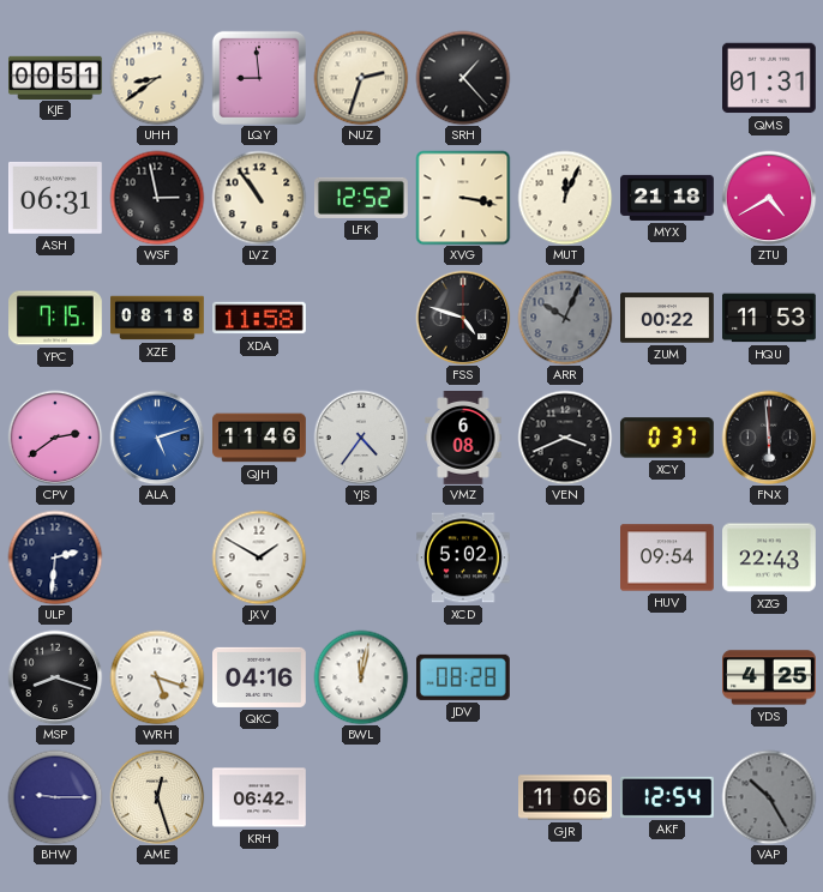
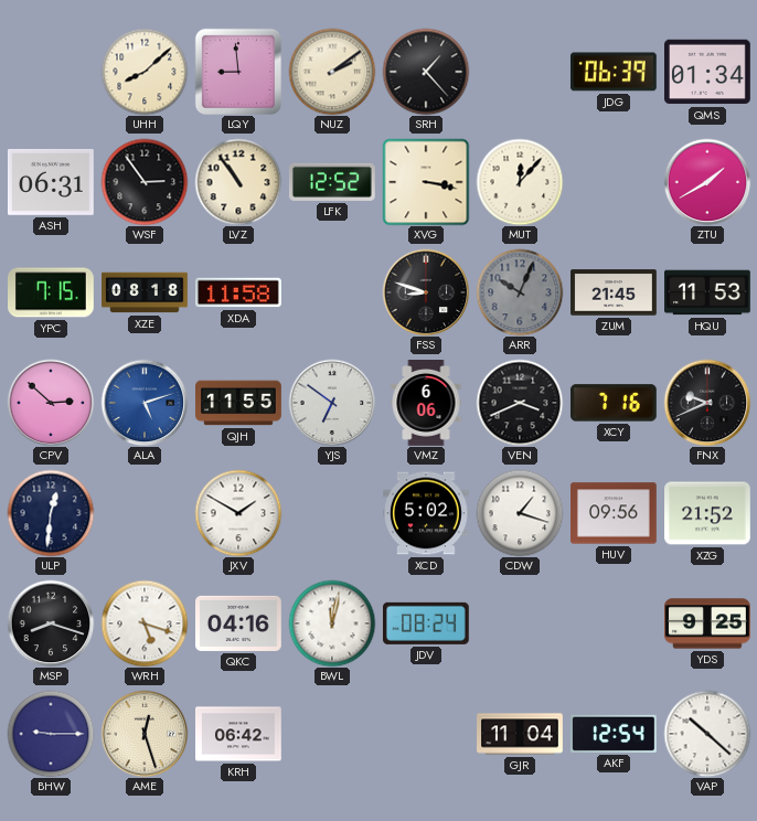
KJE: 00:51 -> none (56, 77)
UHH: 8:39 -> 8:08 (145, 72)
NUZ: 2:33 -> 2:09 (332, 72)
JDG: none -> 06:39 (614, 72)
QMS: 01:31 -> 01:34 (708, 72)
WSF: 2:58 -> 2:54 (145, 182)
MUT: 12:04 -> 12:07 (520, 182)
MYX: 21:18 -> none (668, 198)
ZTU: 4:40 -> 1:40 (707, 182)
FSS: 4:48 -> 8:48 (426, 292)
ZUM: 00:22 -> 21:45 (615, 292)
CPV: 2:39 -> 2:52 (51, 403)
QJH: 11:46 -> 11:55 (239, 403)
YJS: 4:36 -> 6:51 (332, 403)
VMZ: 6:08 -> 6:06 (426, 404)
XCY: 0:37 -> 7:16 (614, 403)
FNX: 5:59 -> 9:41 (707, 403)
ULP: 2:31 -> 12:31 (51, 513)
CDW: none -> 1:18 (520, 513)
HUV: 09:54 -> 09:56 (615, 513)
XZG: 22:43 -> 21:52 (708, 513)
JDV: 08:28 -> 08:24 (426, 623)
YDS: 4:25 -> 9:25 (708, 623)
GJR: 11:06 -> 11:04 (521, 734)
VAP: 10:25 -> 10:22 (707, 734)
VAP dial: grey -> white (707, 734)
